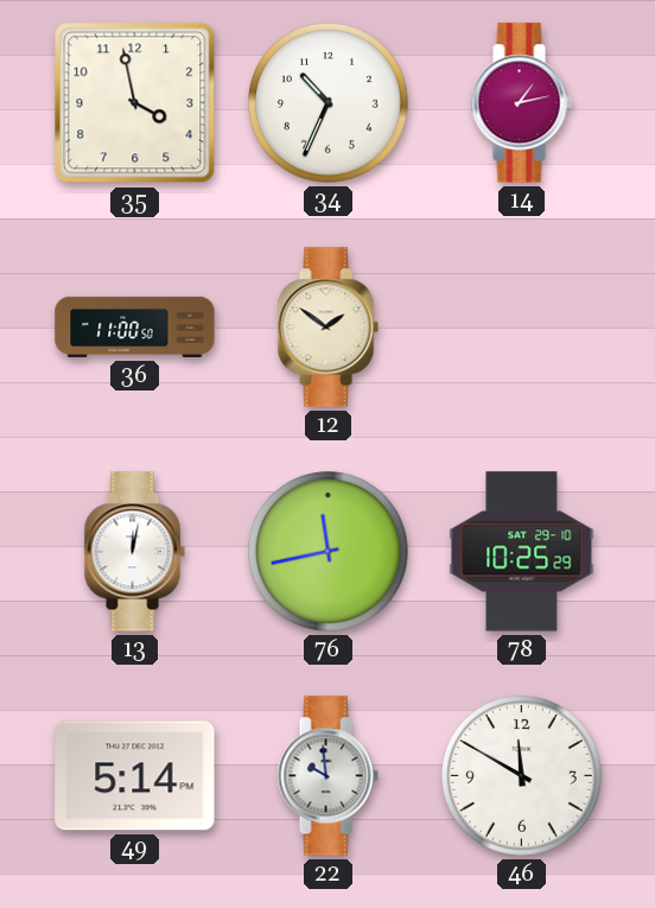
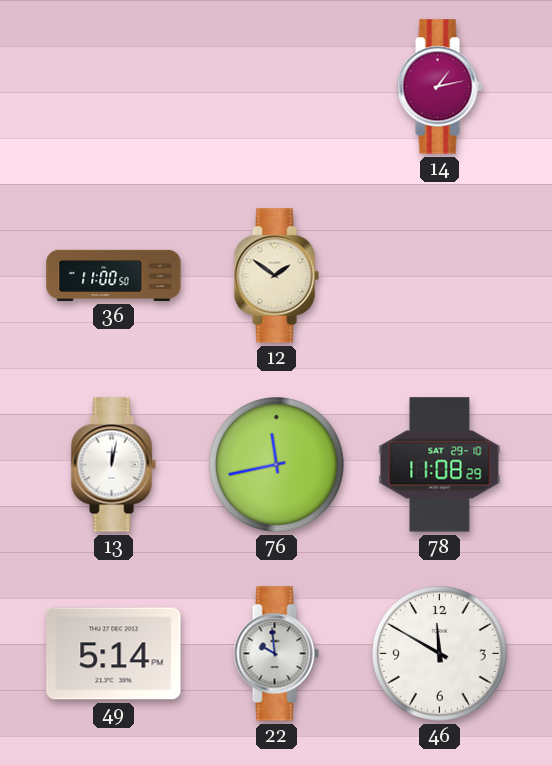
35: 3:58 -> none (135, 103)
34: 10:34 -> none (329, 103)
78: 10:25 -> 11:08 (440, 465)
